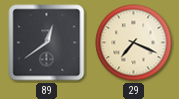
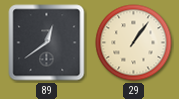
29: 7:19 -> 1:06 (134, 43)
